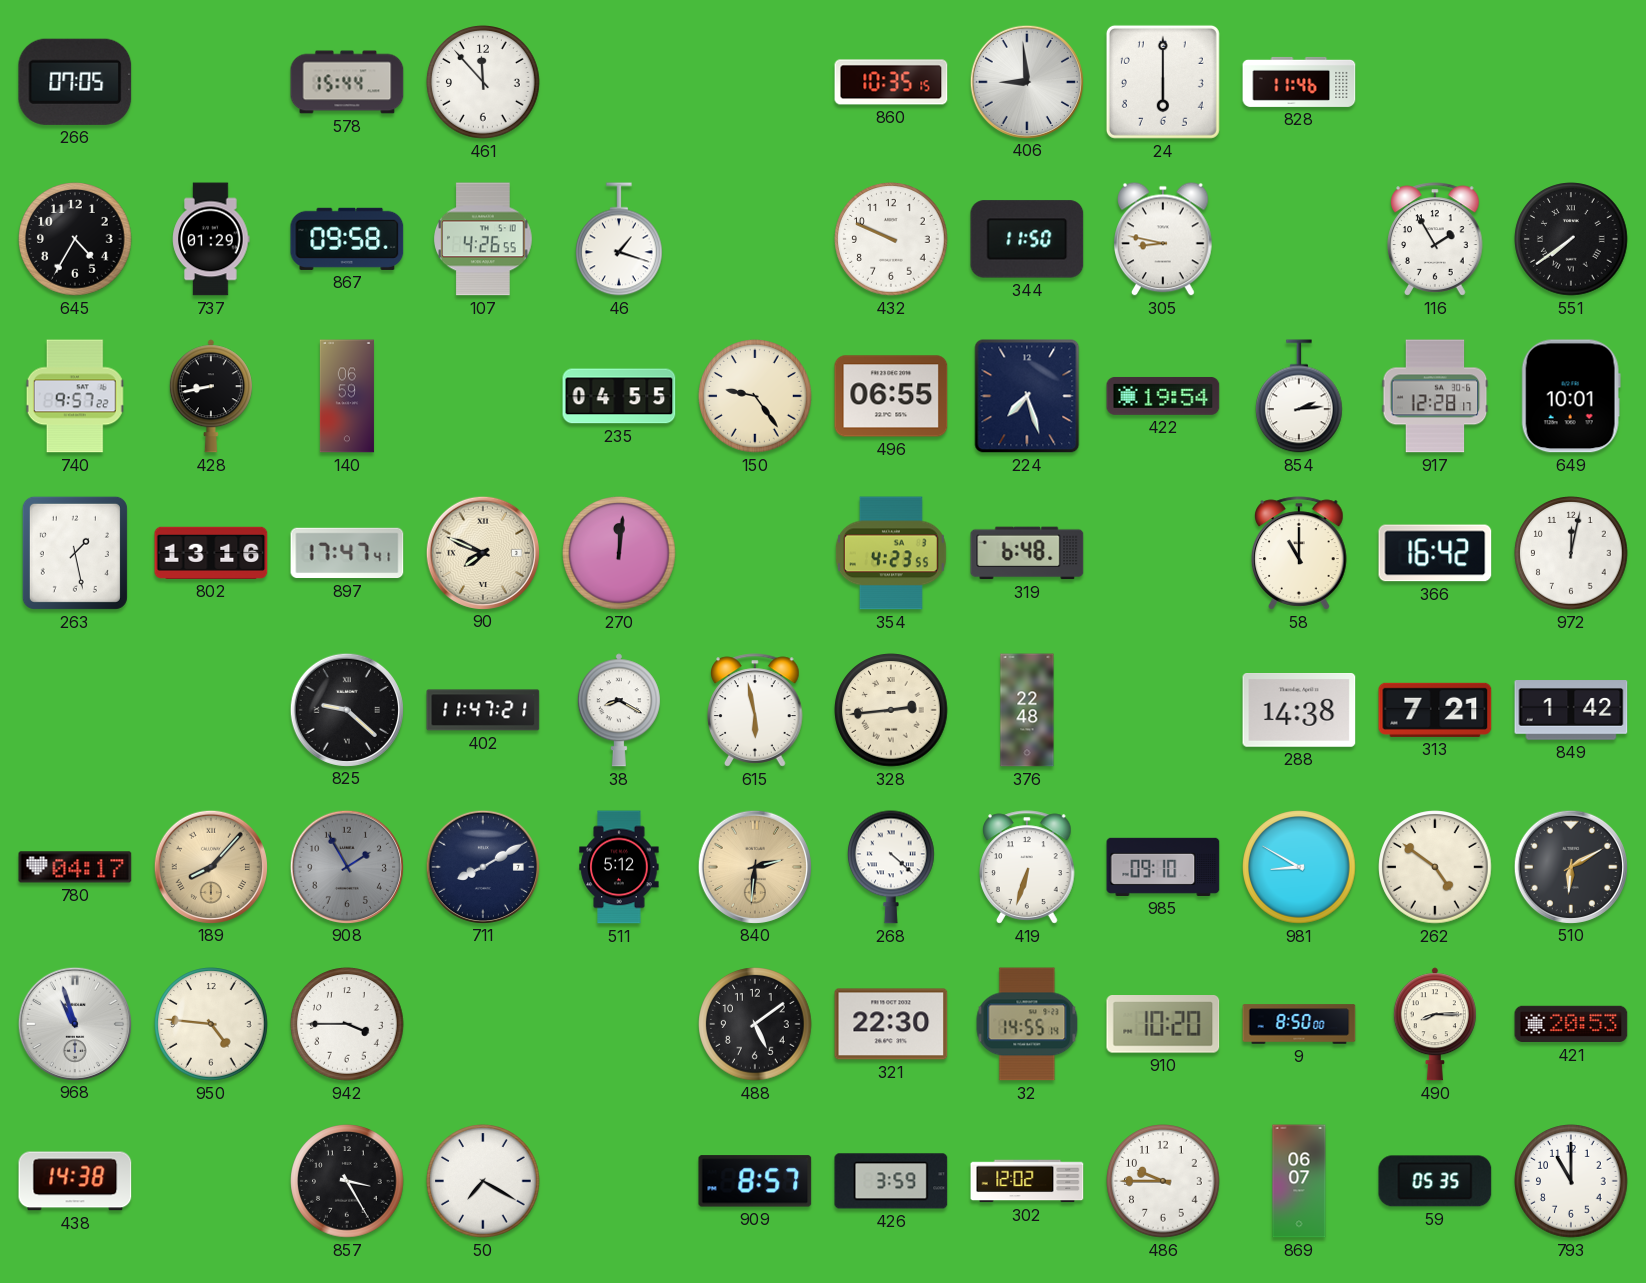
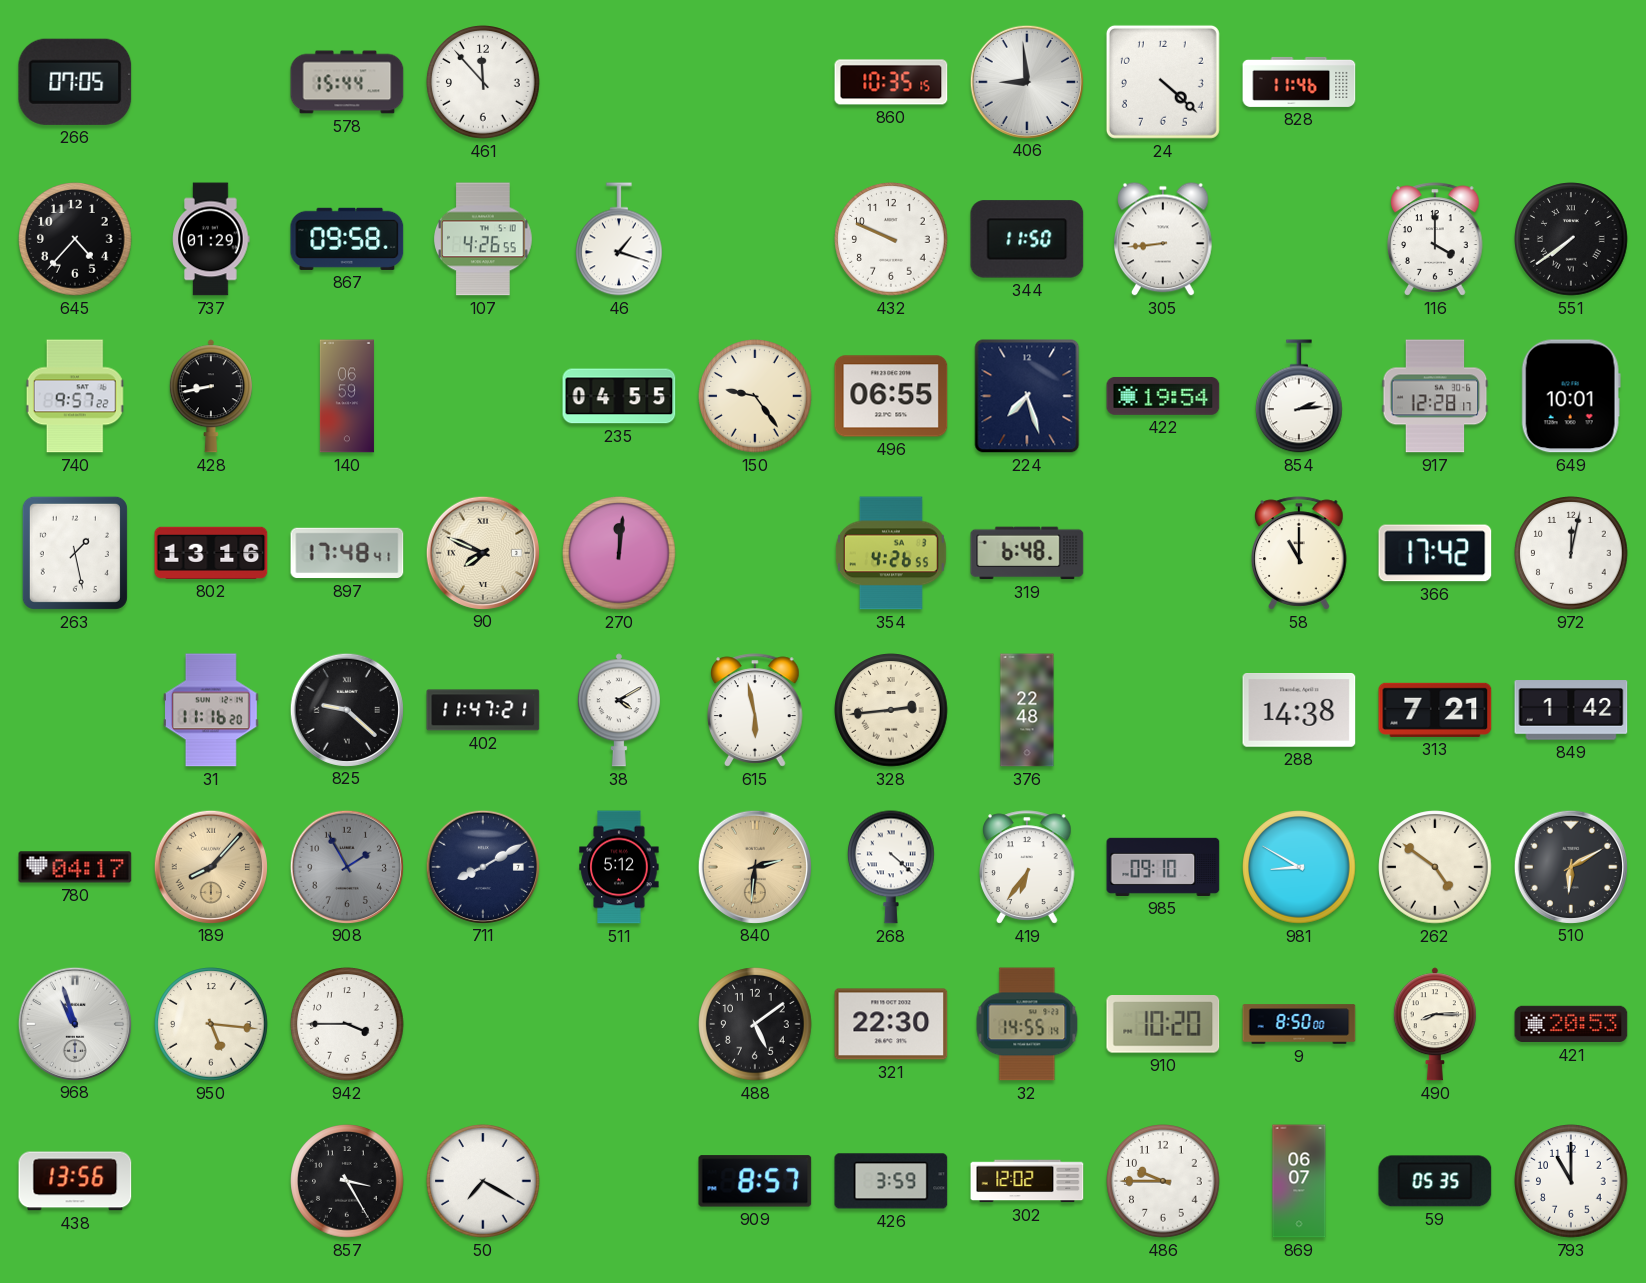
24: 6:00 -> 4:22 (1163, 82)
645: 4:35 -> 4:37 (75, 239)
305: 8:47 -> 8:44 (1164, 239)
116: 1:55 -> 4:00 (1435, 239)
897: 17:47 -> 17:48 (347, 553)
354: 4:23 -> 4:26 (891, 553)
366: 16:42 -> 17:42 (1435, 553)
31: none -> 11:16 (211, 710)
38: 8:20 -> 4:10 (619, 710)
419: 6:33 -> 6:36 (1027, 867)
950: 4:46 -> 5:16 (211, 1024)
438: 14:38 -> 13:56 (75, 1181)
